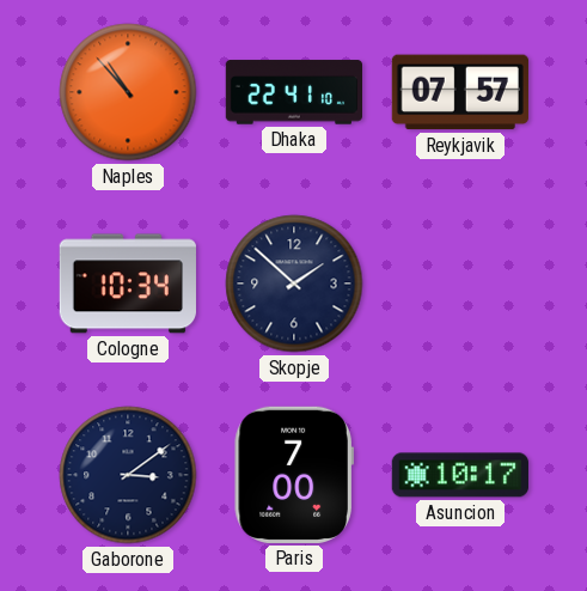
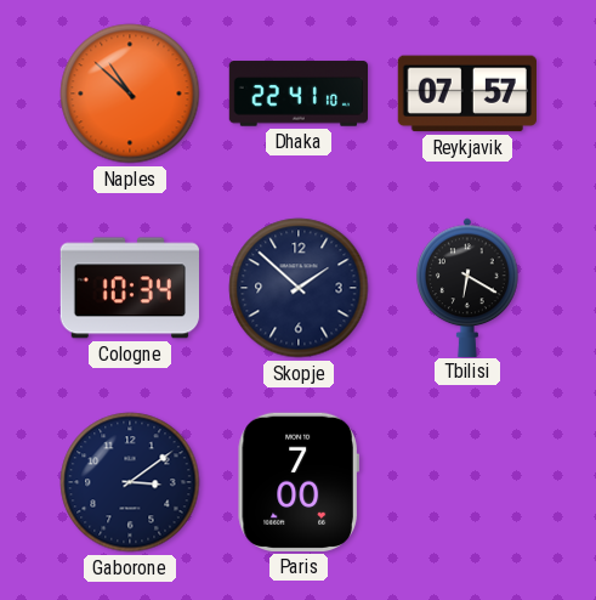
Naples: 10:53 -> 10:52 (130, 94)
Tbilisi: none -> 6:20 (467, 287)
Asuncion: 10:17 -> none (460, 475)
